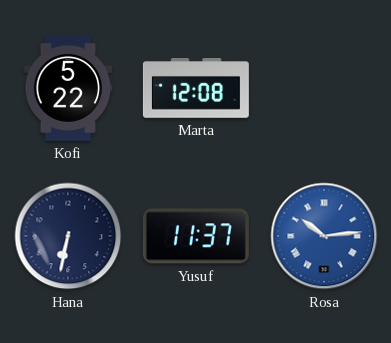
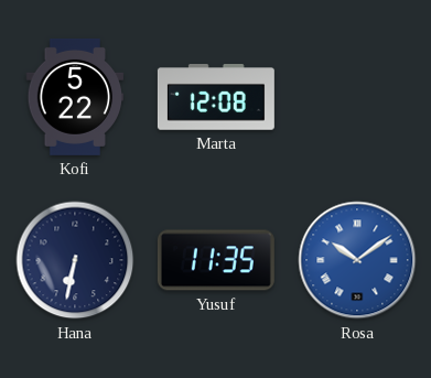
Yusuf: 11:37 -> 11:35 (216, 260)
Rosa: 10:14 -> 10:09 (357, 260)
